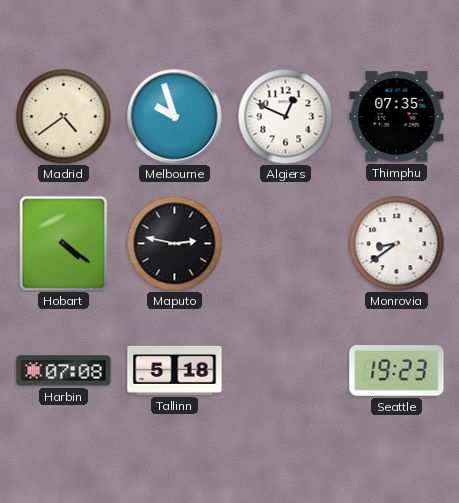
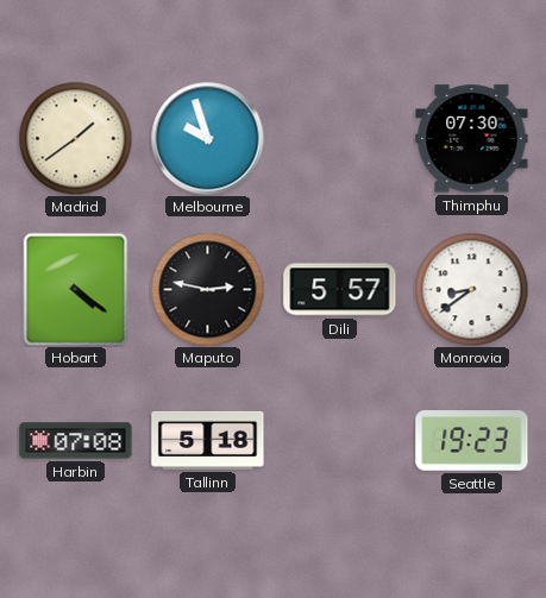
Madrid: 4:39 -> 1:39 (75, 138)
Algiers: 12:49 -> none (285, 116)
Thimphu: 07:35 -> 07:30 (472, 139)
Dili: none -> 5:57 (340, 290)
